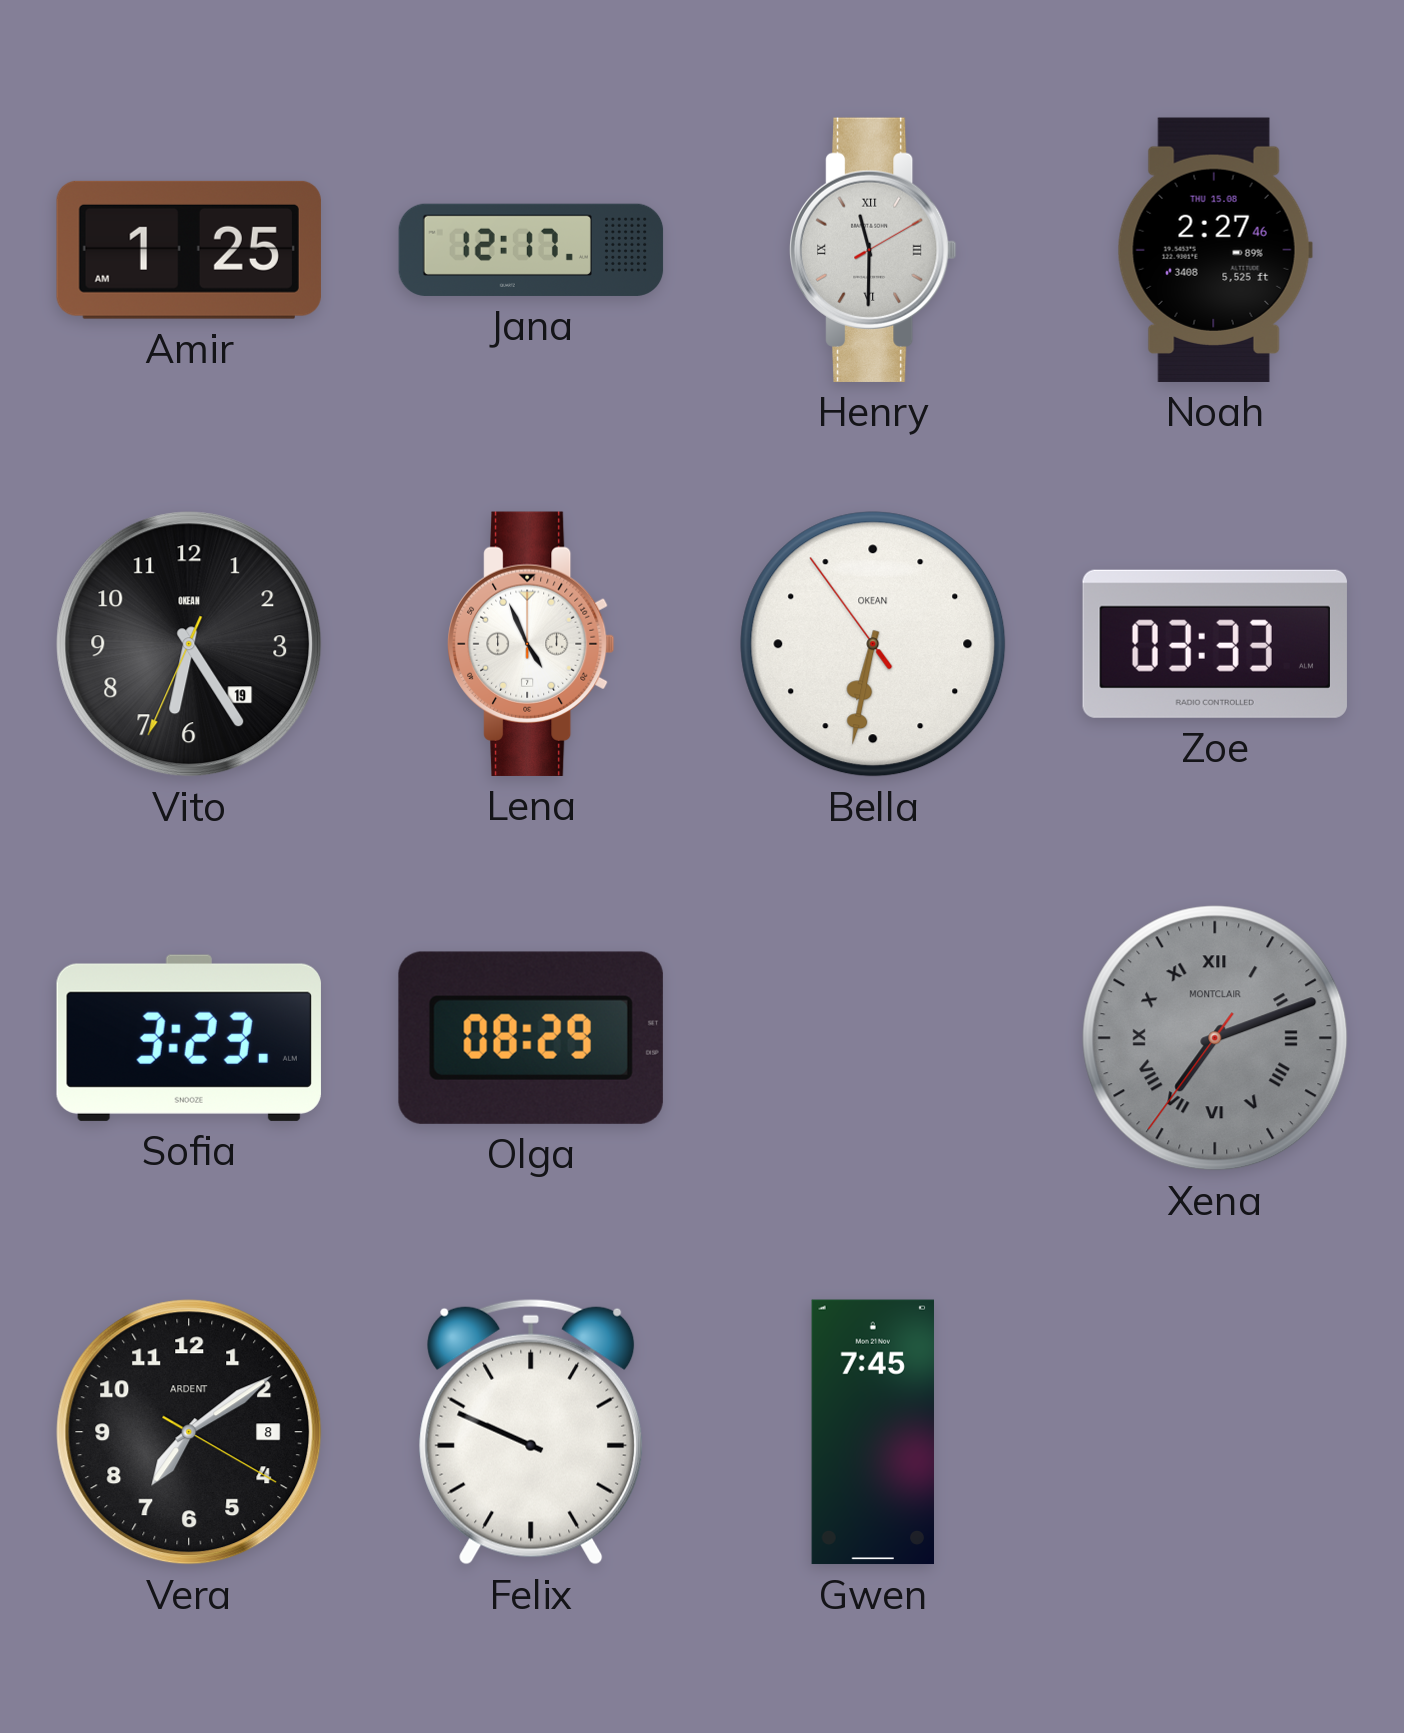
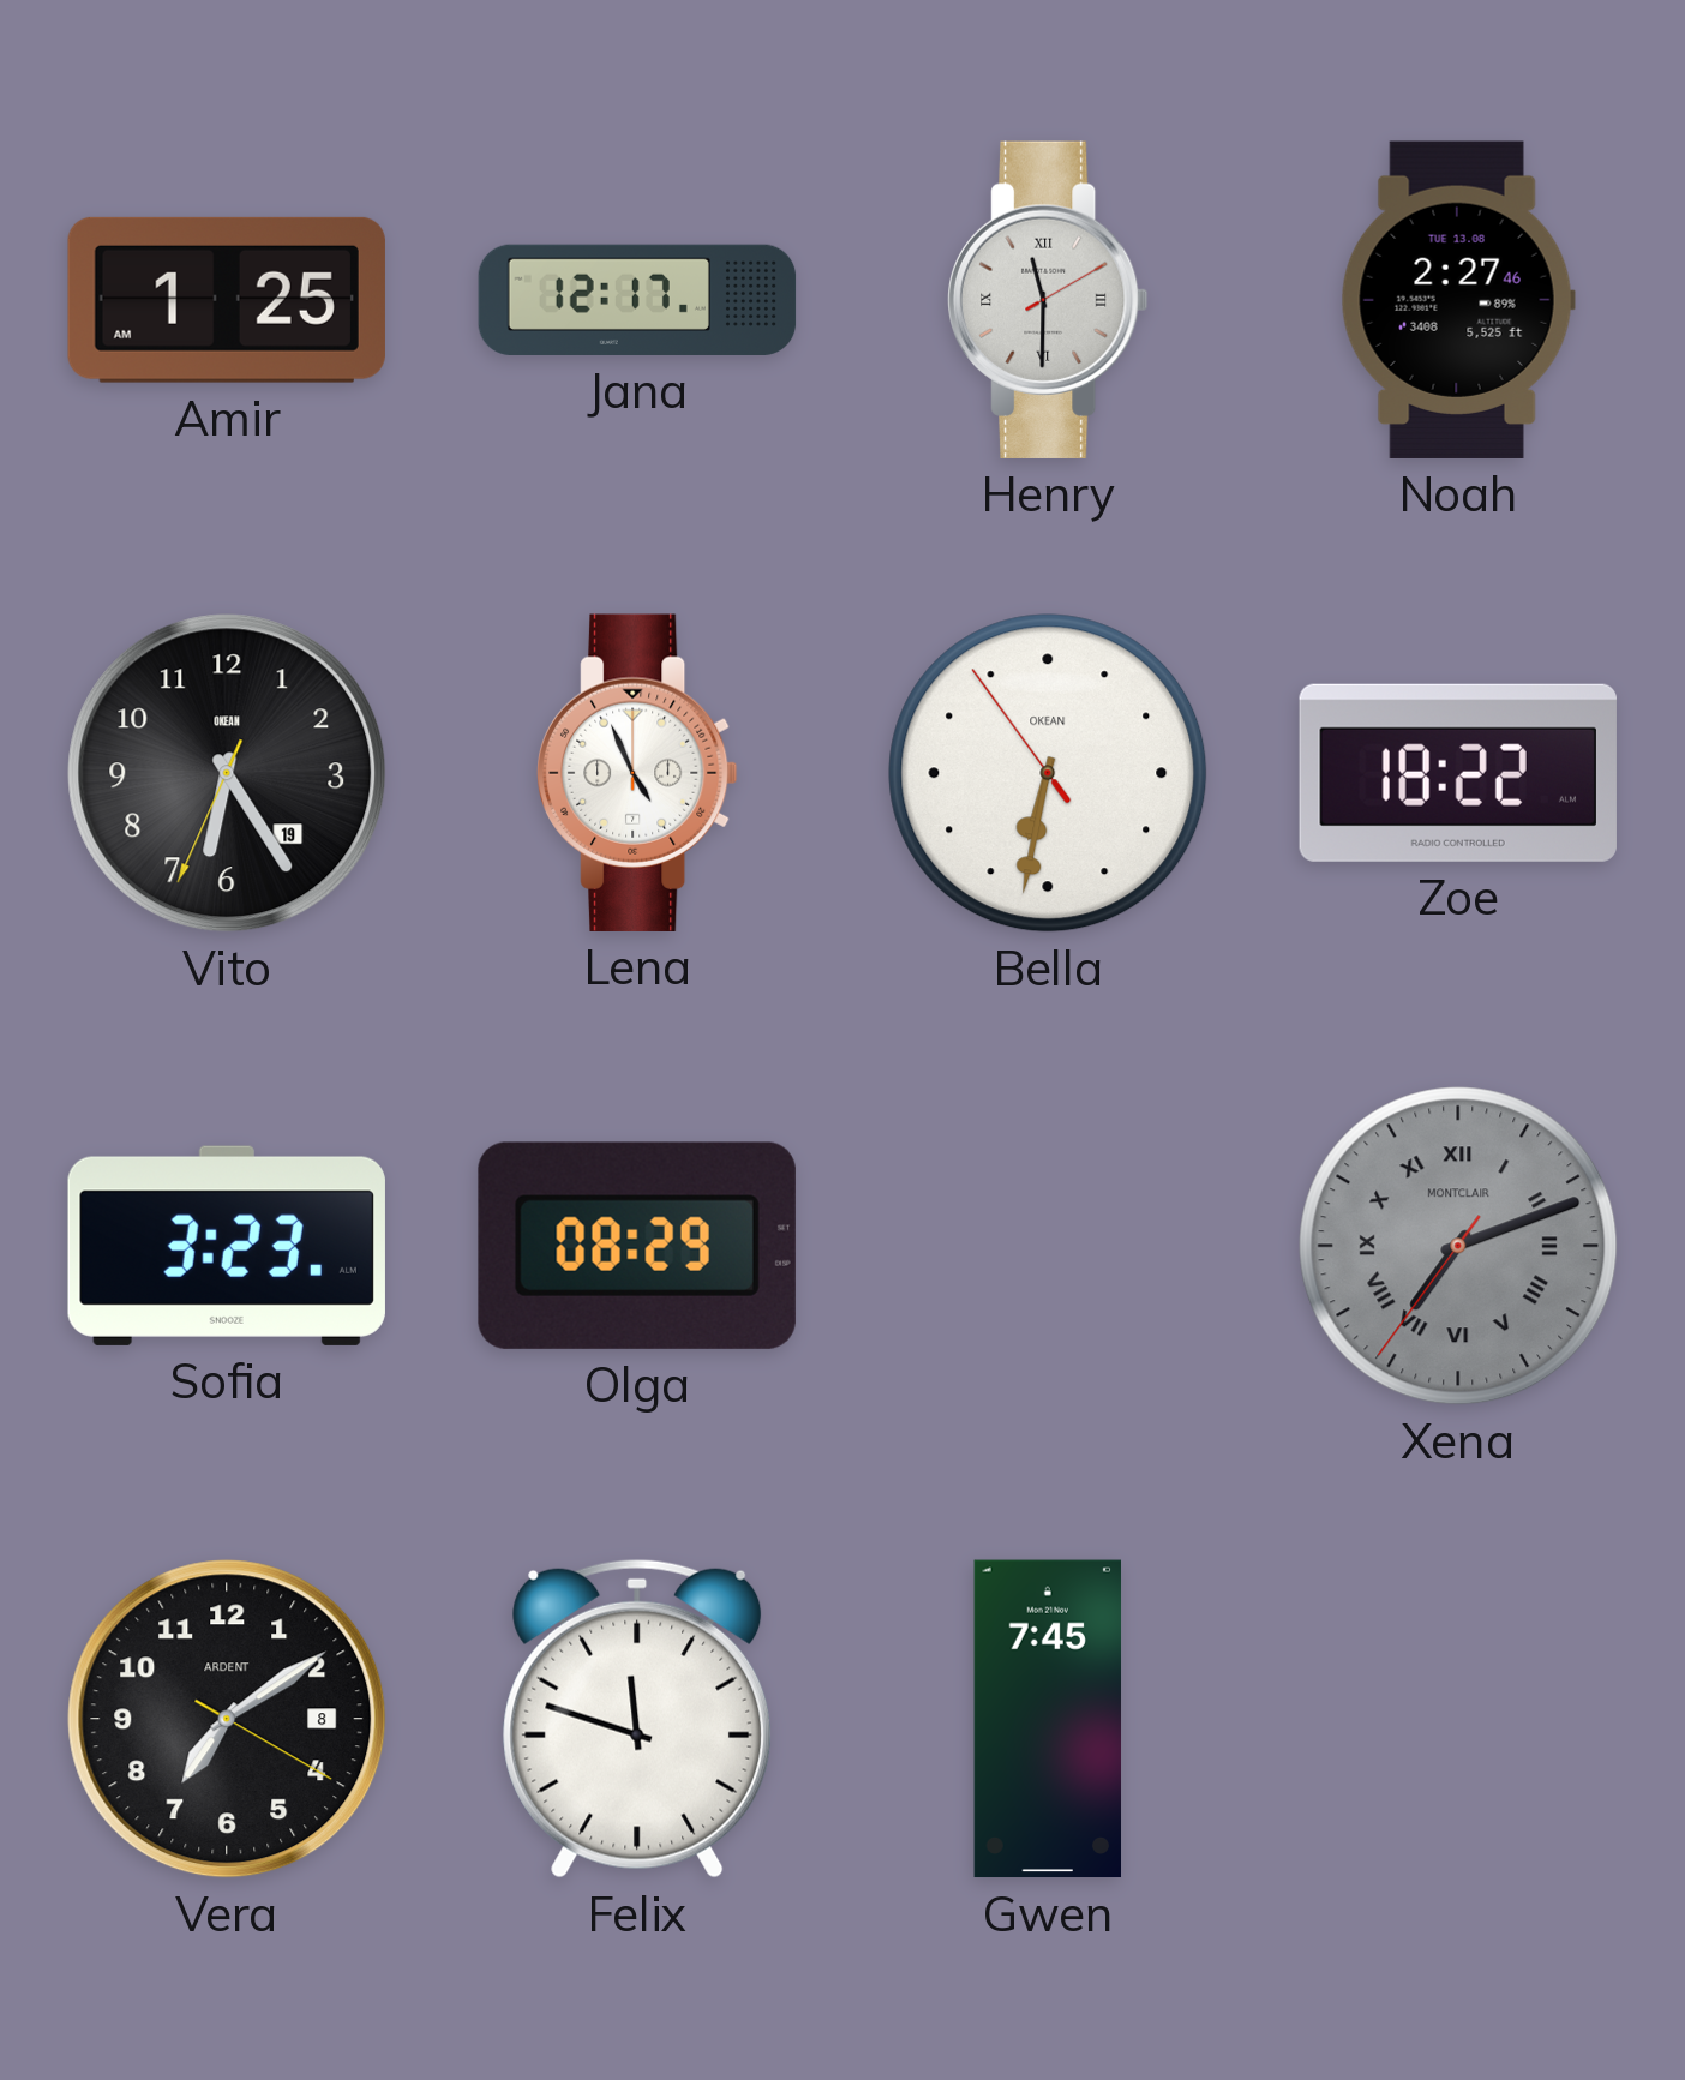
Noah date: THU 15.08 -> TUE 13.08 (1458, 300)
Zoe: 03:33 -> 18:22 (1458, 773)
Felix: 9:49 -> 11:48 (637, 1719)
